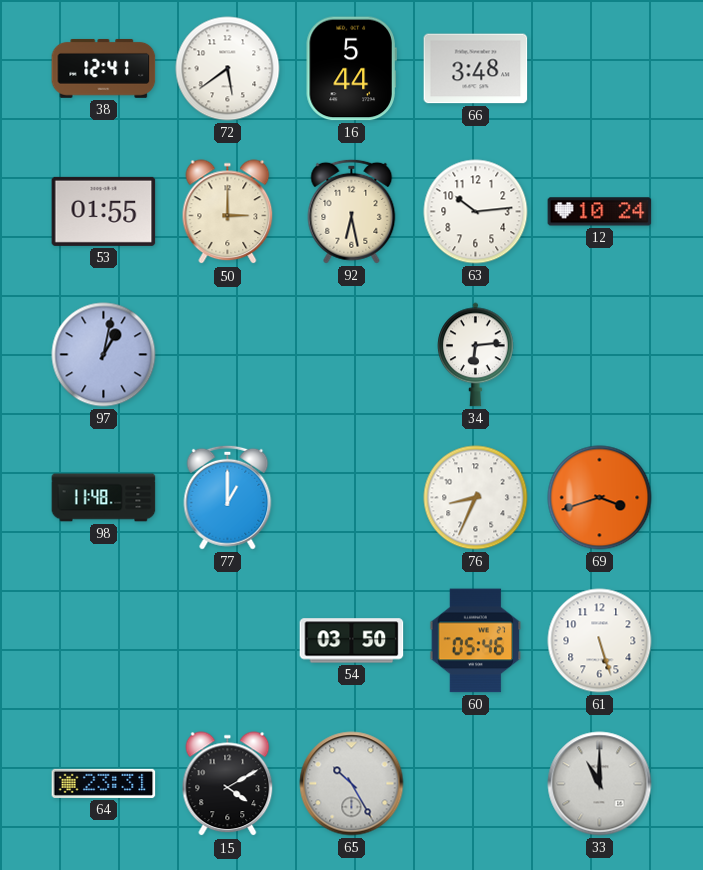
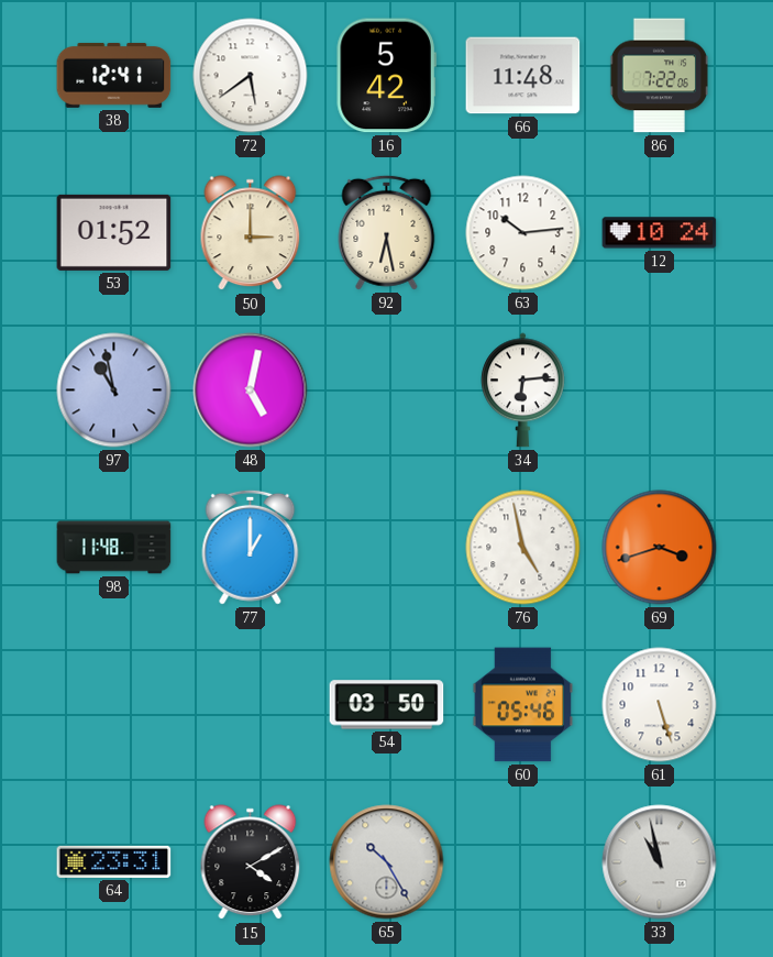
16: 5:44 -> 5:42 (386, 76)
66: 3:48 -> 11:48 (523, 76)
86: none -> 7:22 (659, 76)
53: 01:55 -> 01:52 (114, 232)
97: 1:02 -> 10:58 (114, 391)
48: none -> 5:02 (251, 391)
76: 8:34 -> 4:58 (523, 548)
33: 11:00 -> 10:58 (660, 862)
